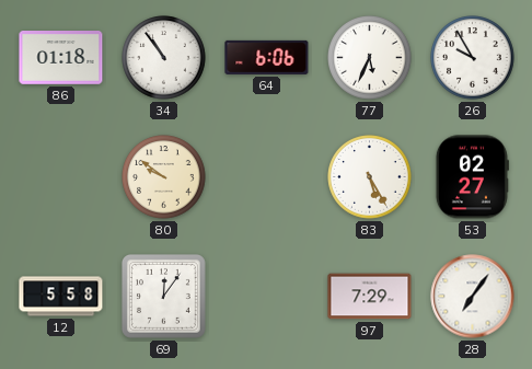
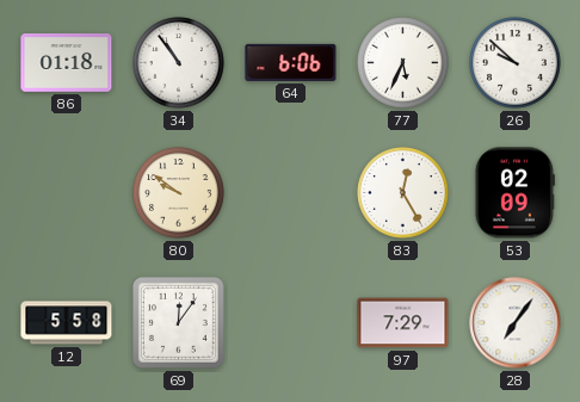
26: 9:55 -> 9:52 (516, 63)
83: 5:25 -> 12:25 (403, 193)
53: 02:27 -> 02:09 (514, 193)
